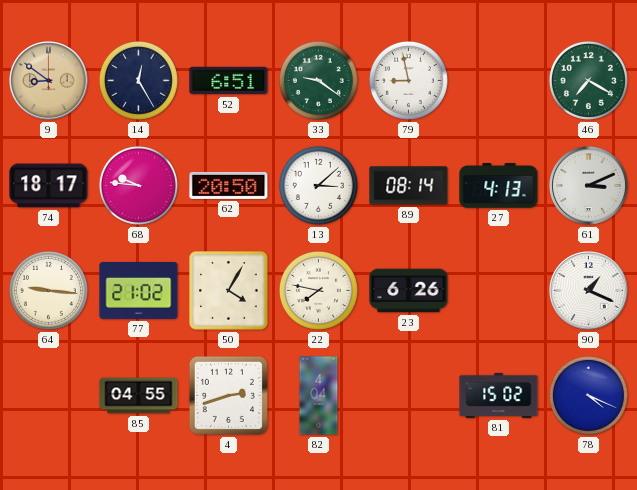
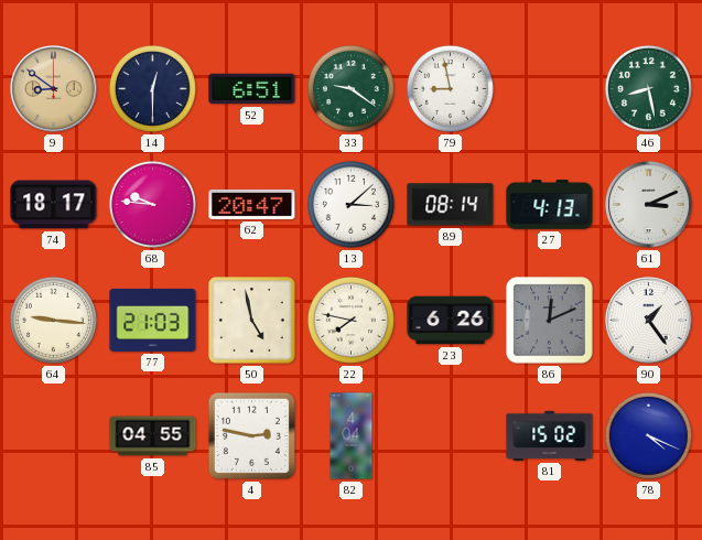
14: 12:25 -> 12:30 (152, 88)
46: 7:20 -> 8:28 (648, 88)
62: 20:50 -> 20:47 (252, 204)
77: 21:02 -> 21:03 (153, 320)
50: 4:05 -> 4:58 (252, 321)
86: none -> 12:11 (550, 321)
90: 1:19 -> 1:24 (649, 321)
4: 2:42 -> 2:47 (251, 435)
